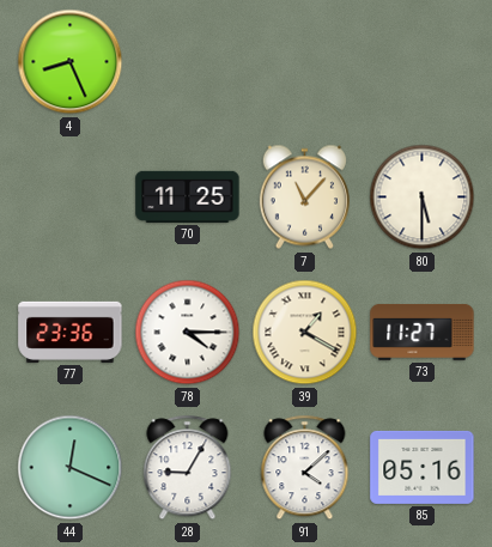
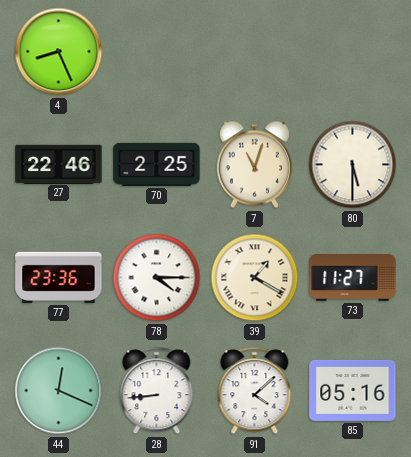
27: none -> 22:46 (59, 164)
70: 11:25 -> 2:25 (157, 164)
7: 11:07 -> 11:03 (254, 165)
28: 9:05 -> 8:44 (157, 391)
